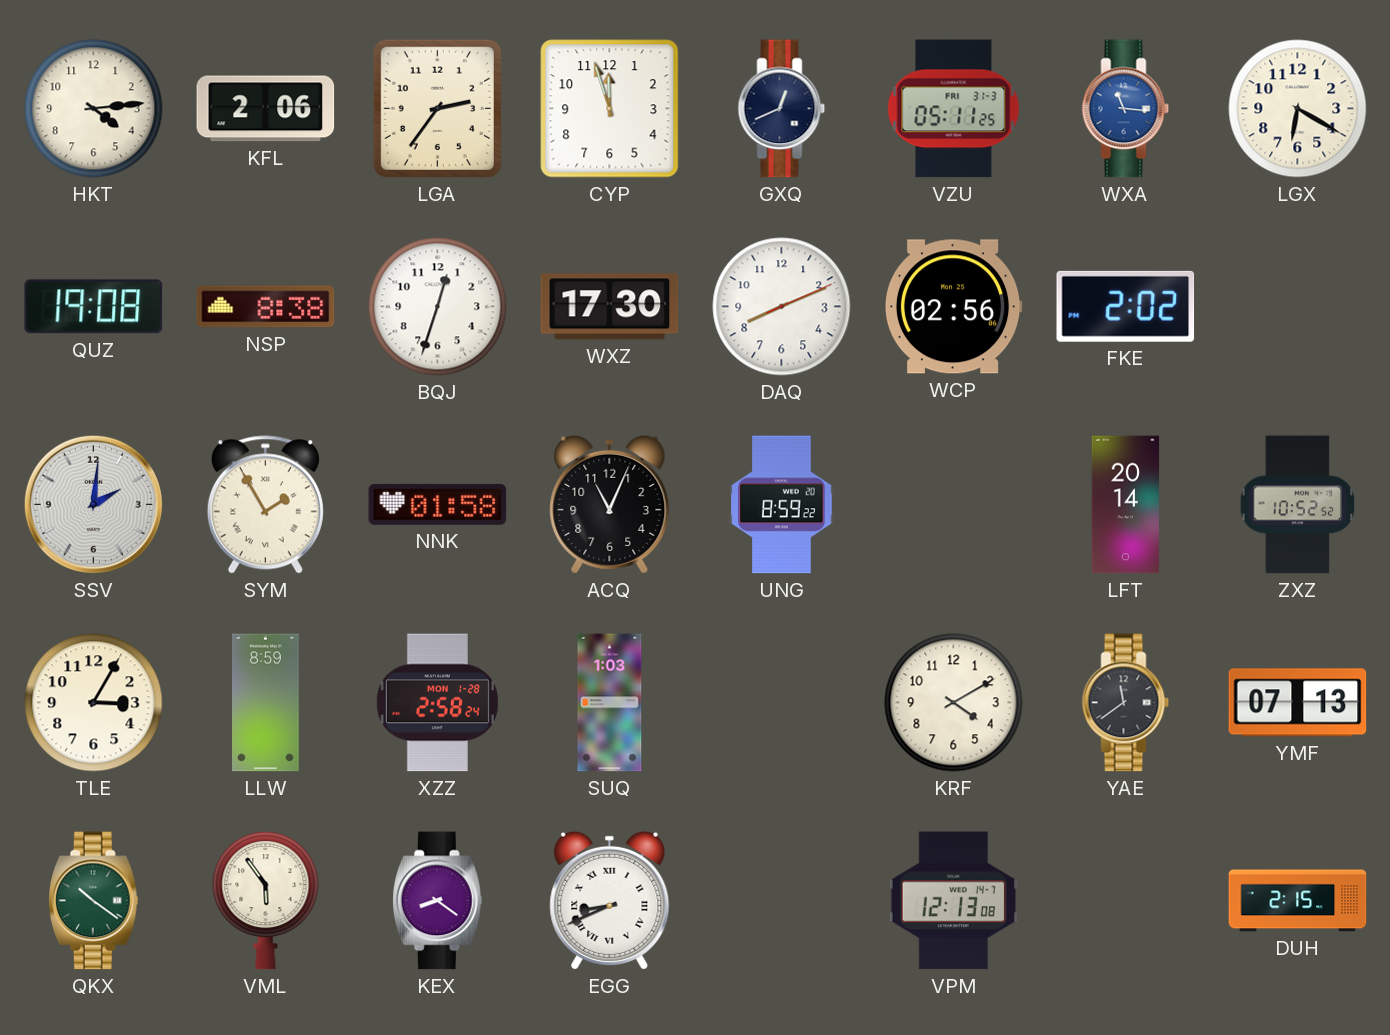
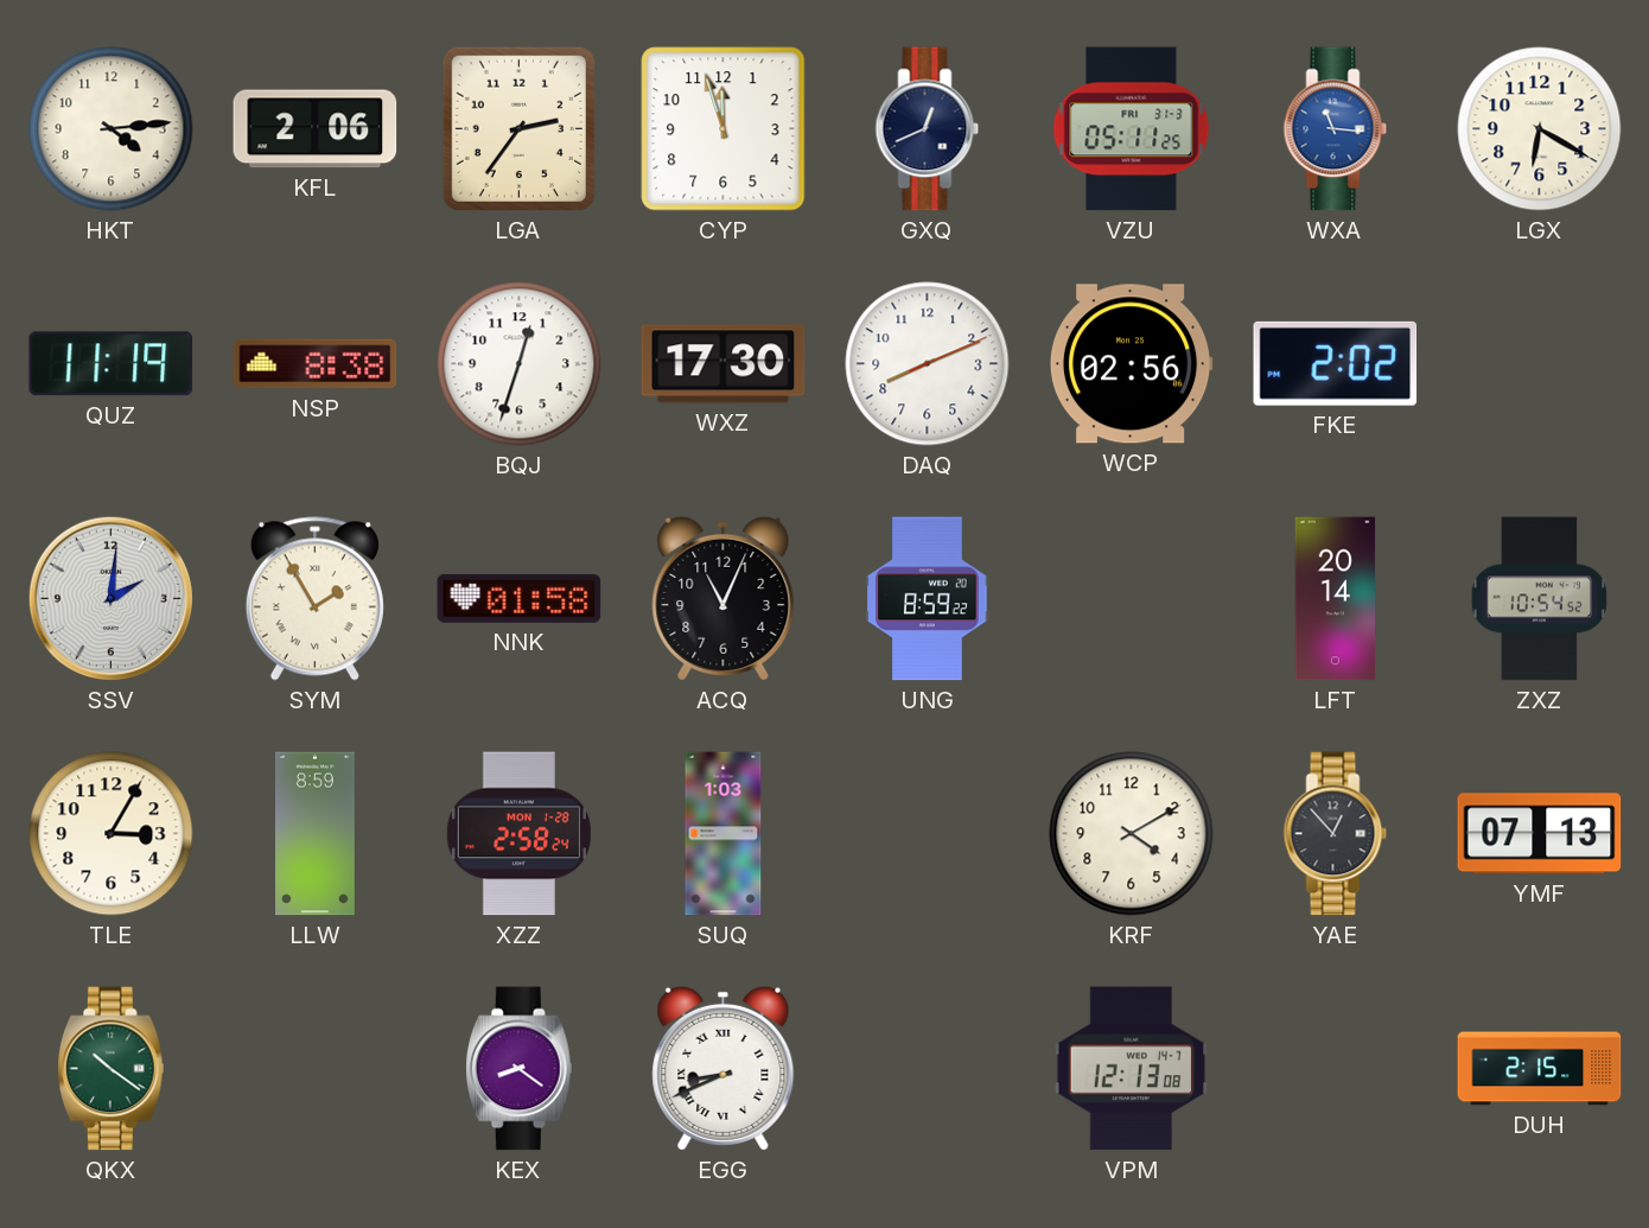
QUZ: 19:08 -> 11:19 (112, 364)
ZXZ: 10:52 -> 10:54 (1539, 599)
YAE: 11:39 -> 12:53 (1336, 834)
VML: 5:54 -> none (266, 901)
